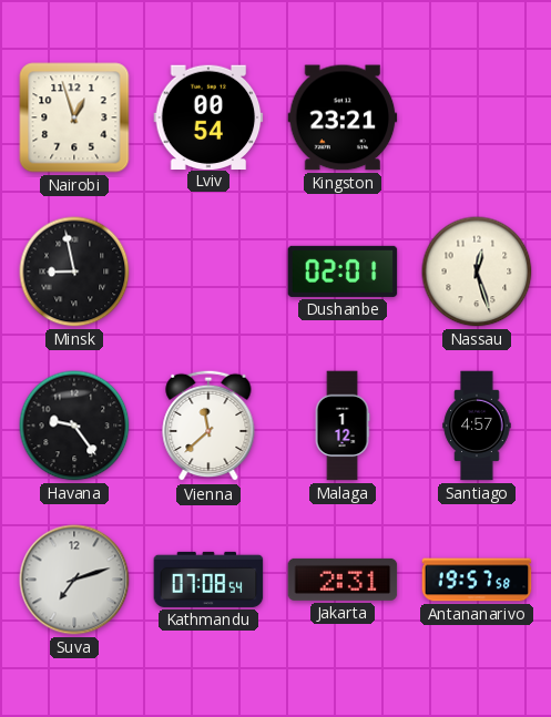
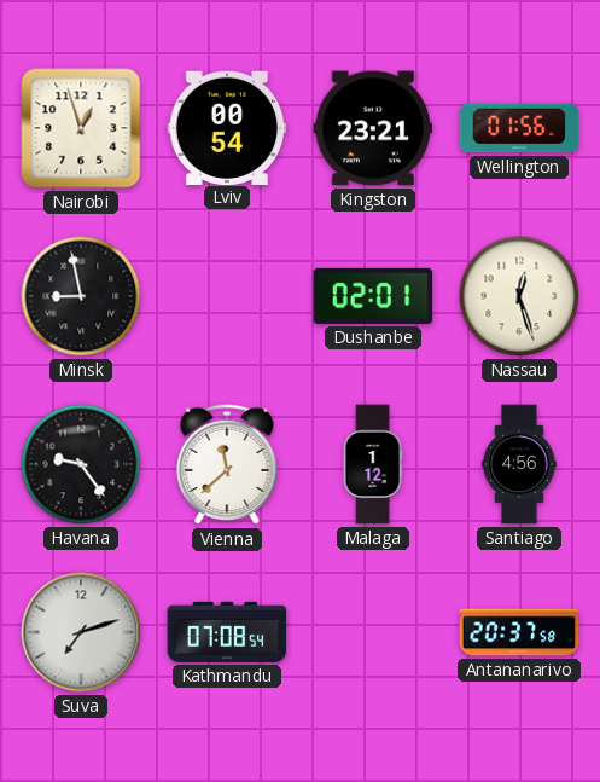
Wellington: none -> 01:56 (519, 128)
Santiago: 4:57 -> 4:56 (519, 464)
Jakarta: 2:31 -> none (343, 580)
Antananarivo: 19:57 -> 20:37 (519, 632)
